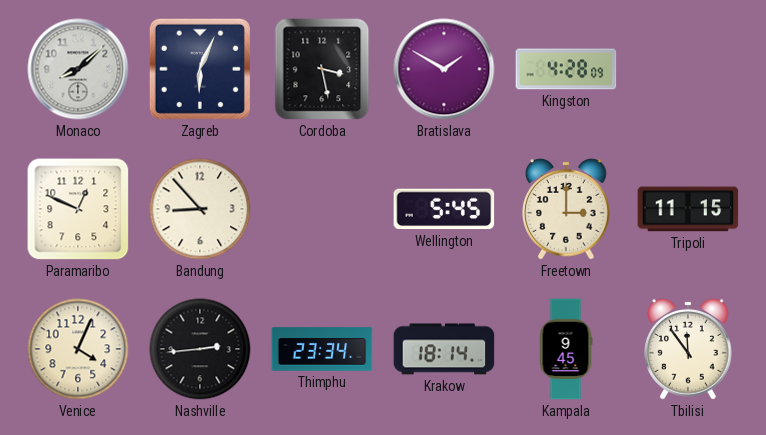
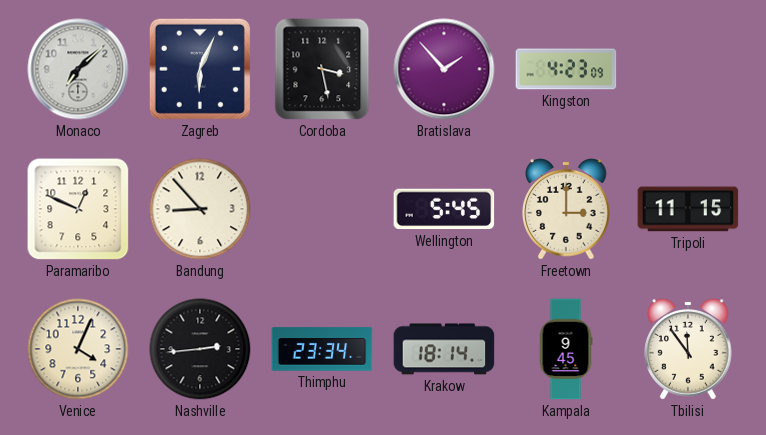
Monaco: 8:08 -> 7:08 (78, 69)
Bratislava: 1:50 -> 1:53 (444, 69)
Kingston: 4:28 -> 4:23 (566, 69)
